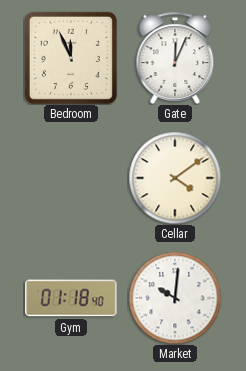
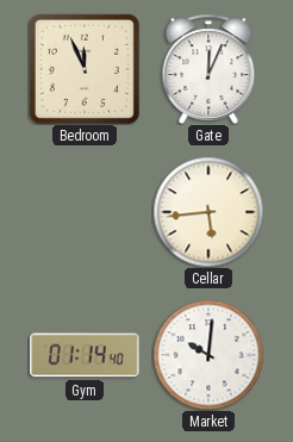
Cellar: 4:09 -> 5:44 (208, 212)
Gym: 01:18 -> 01:14 (85, 355)
